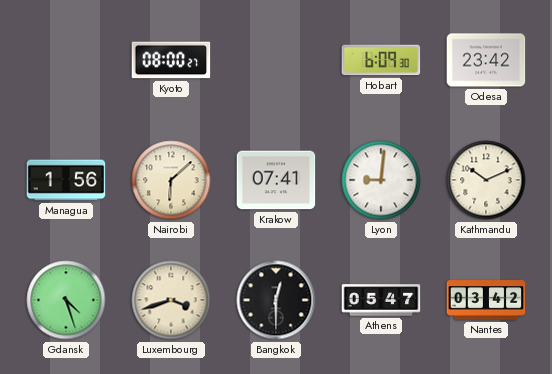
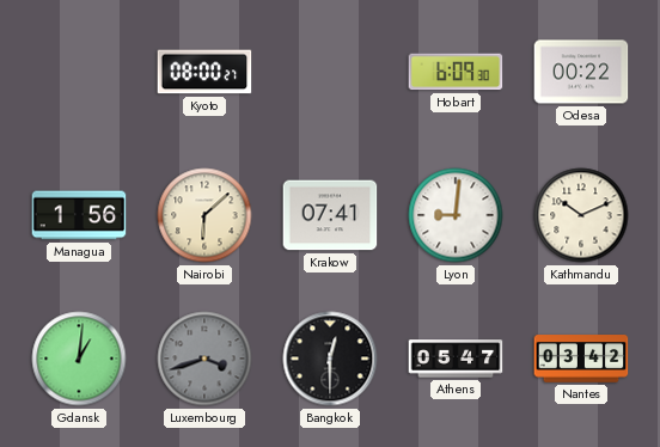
Odesa: 23:42 -> 00:22 (581, 72)
Gdansk: 4:27 -> 1:01 (79, 359)
Luxembourg dial: cream -> grey (204, 359)
